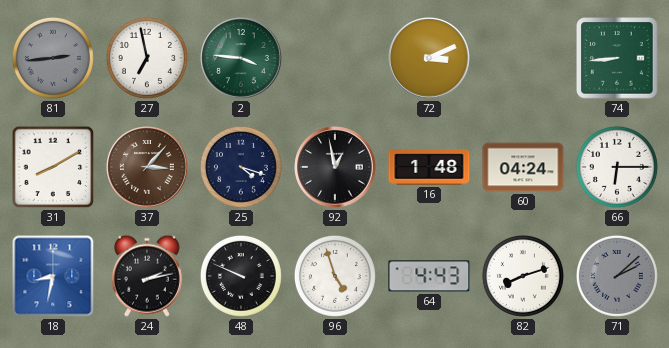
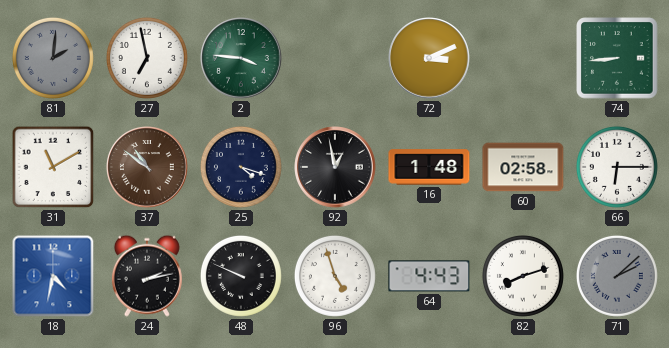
81: 2:44 -> 2:01 (53, 58)
31: 8:10 -> 11:10 (53, 167)
37: 3:07 -> 10:51 (147, 167)
60: 04:24 -> 02:58 (523, 167)
18: 8:32 -> 4:32 (53, 276)
